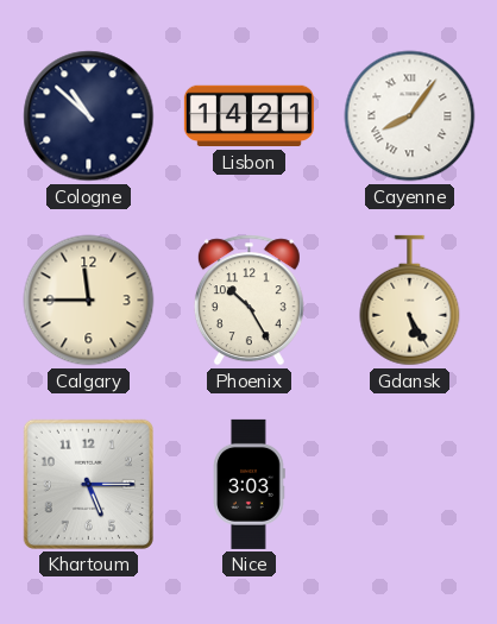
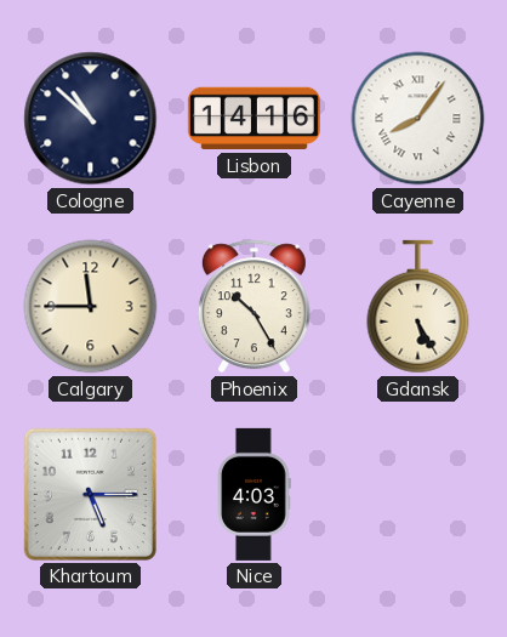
Lisbon: 14:21 -> 14:16 (253, 119)
Nice: 3:03 -> 4:03 (255, 494)
